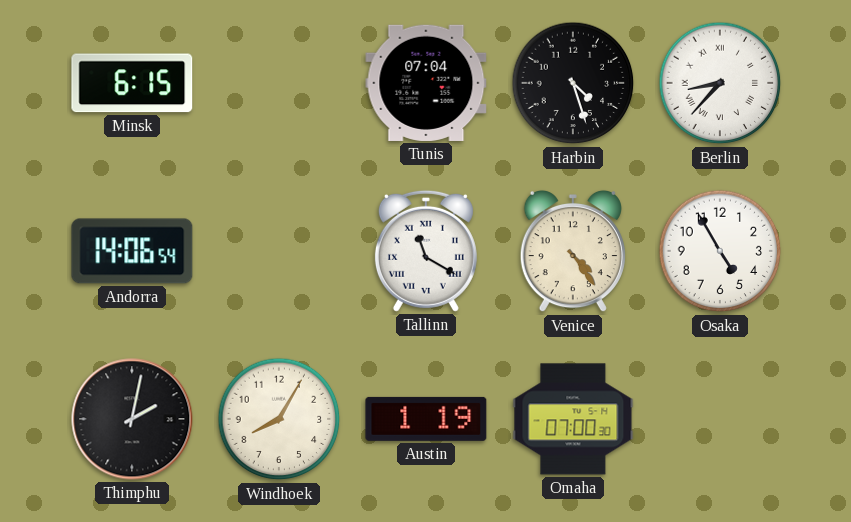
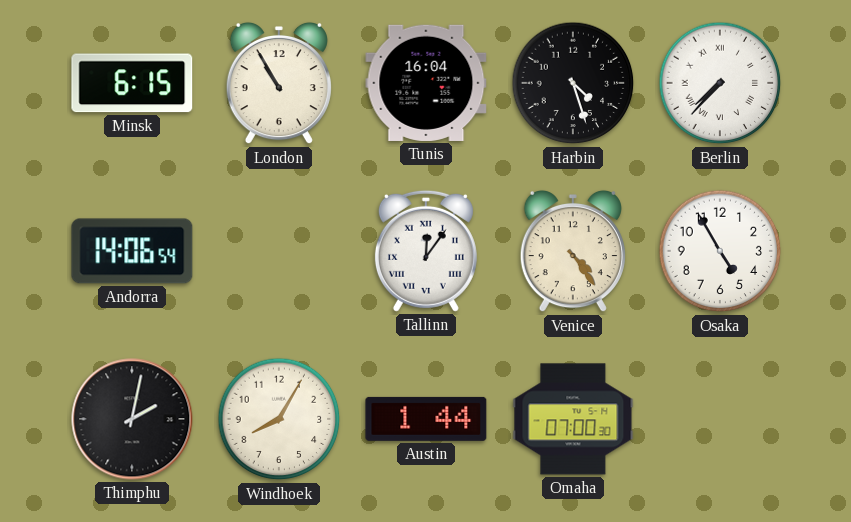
London: none -> 10:55 (279, 83)
Tunis: 07:04 -> 16:04 (426, 83)
Berlin: 8:37 -> 7:37 (720, 83)
Tallinn: 11:20 -> 12:06 (426, 251)
Austin: 1:19 -> 1:44 (426, 419)
